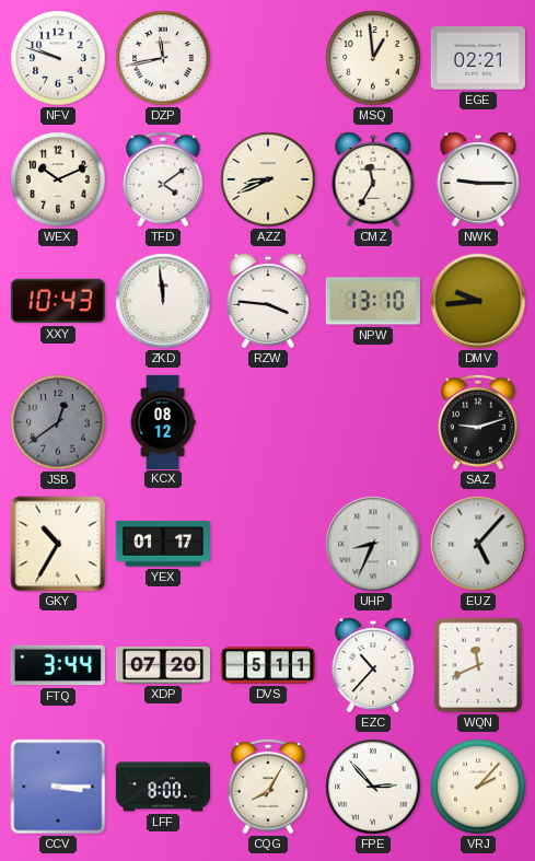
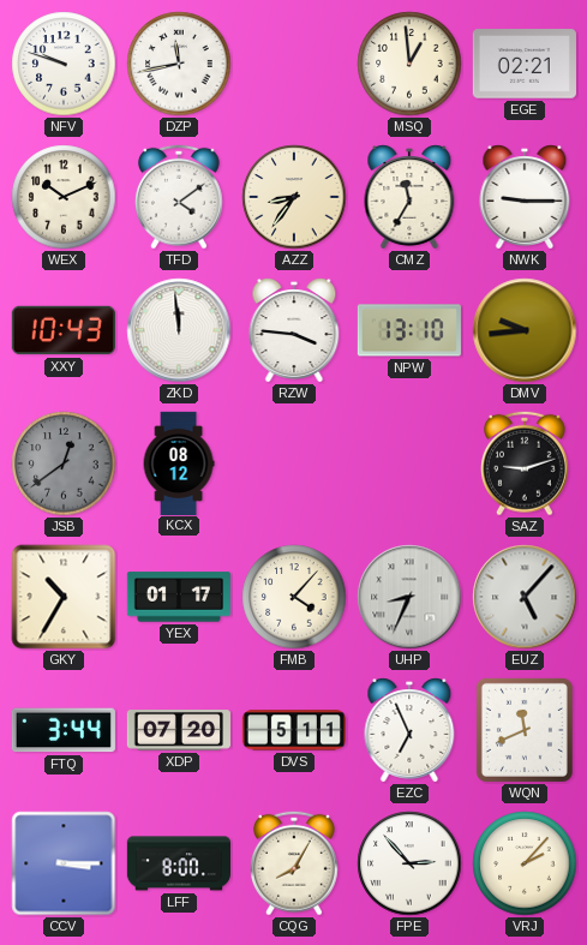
AZZ: 8:41 -> 8:36 (294, 197)
FMB: none -> 4:07 (294, 597)
EZC: 10:37 -> 6:56 (409, 730)
